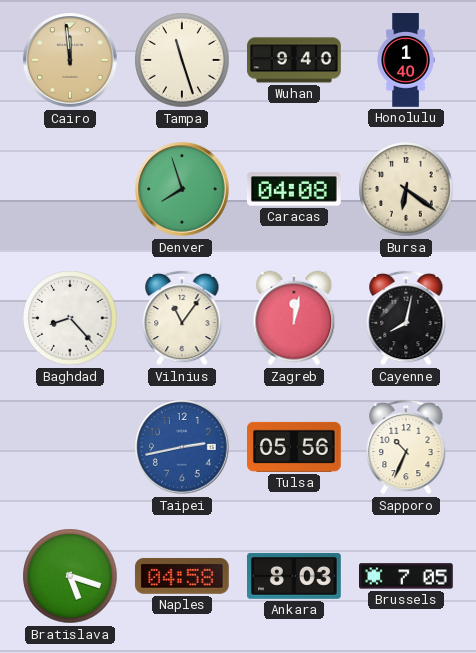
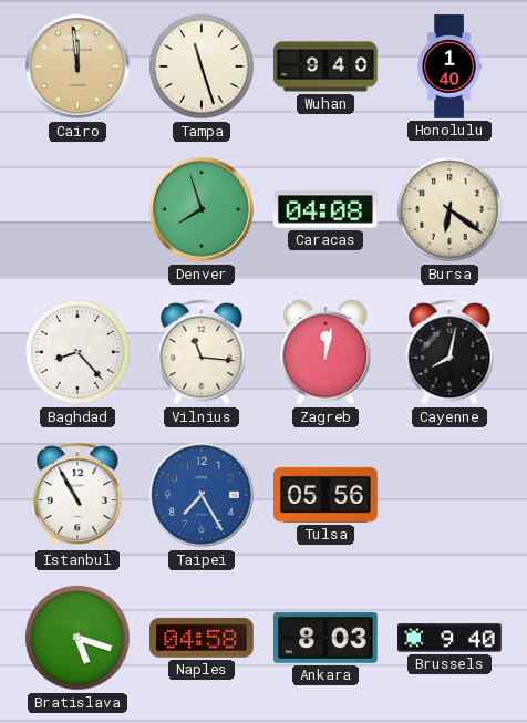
Vilnius: 11:06 -> 11:16 (201, 352)
Istanbul: none -> 10:55 (77, 495)
Taipei: 2:43 -> 7:25 (201, 495)
Sapporo: 10:34 -> none (406, 447)
Brussels: 7:05 -> 9:40 (451, 638)
